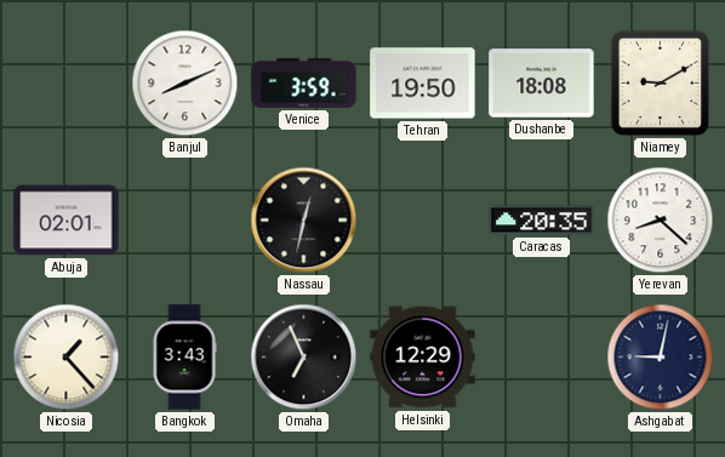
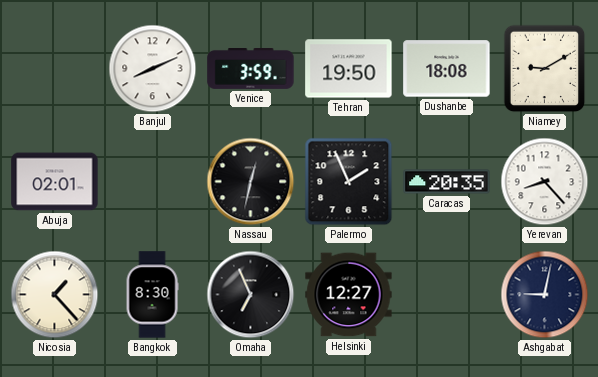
Palermo: none -> 1:56 (349, 182)
Yerevan: 8:22 -> 8:23 (545, 182)
Bangkok: 3:43 -> 8:30 (152, 295)
Helsinki: 12:29 -> 12:27 (349, 295)
